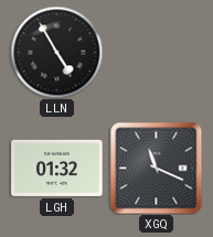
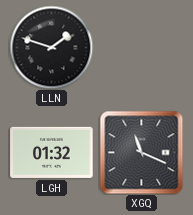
LLN: 4:55 -> 1:48 (51, 47)
